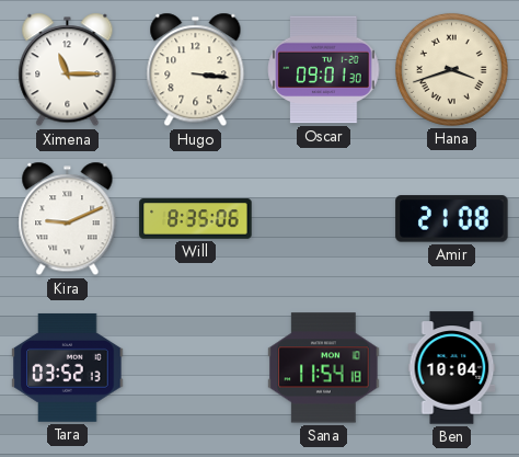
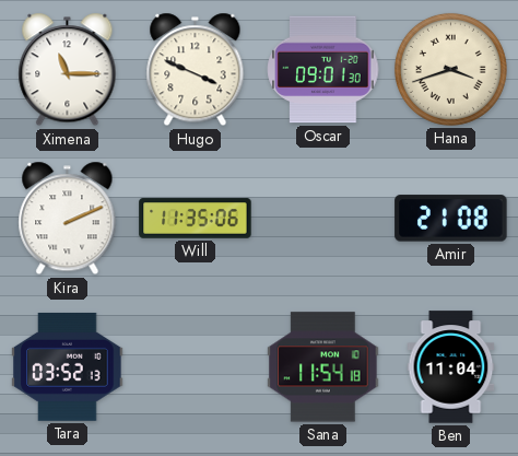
Hugo: 3:16 -> 3:49 (196, 70)
Kira: 9:11 -> 2:11 (68, 219)
Will: 8:35 -> 11:35 (196, 219)
Ben: 10:04 -> 11:04 (451, 367)
